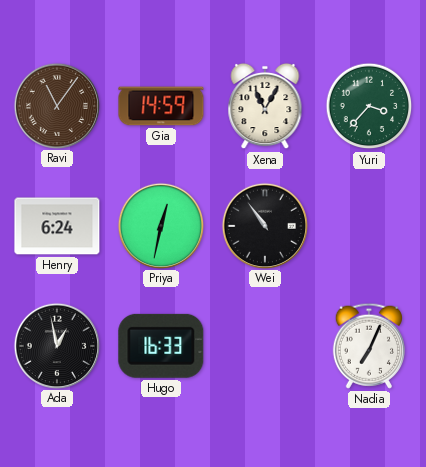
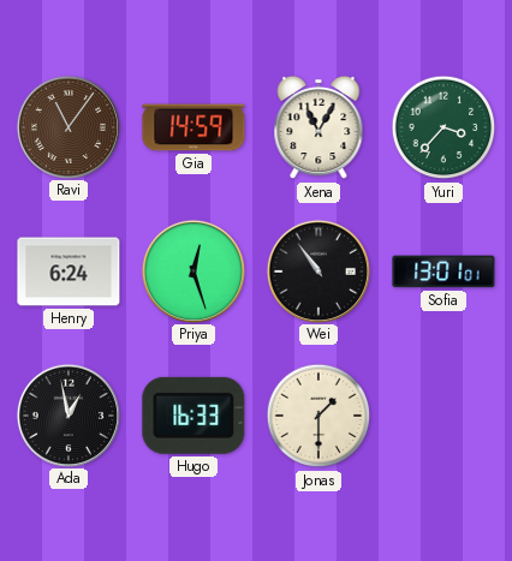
Priya: 12:32 -> 12:27 (192, 270)
Sofia: none -> 13:01 (443, 271)
Jonas: none -> 1:30 (318, 416)
Nadia: 7:04 -> none (369, 346)
